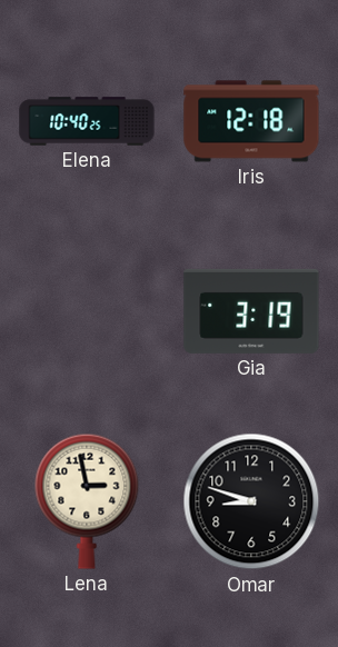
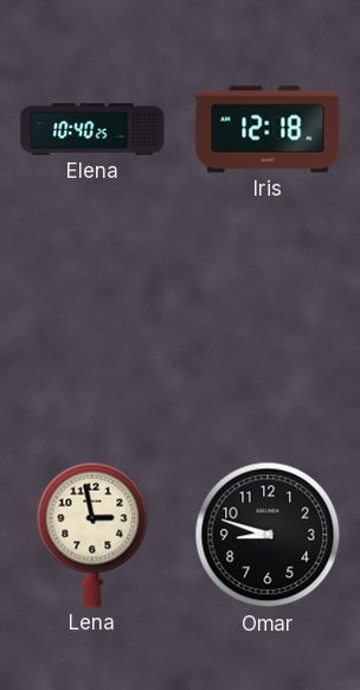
Gia: 3:19 -> none (251, 311)
